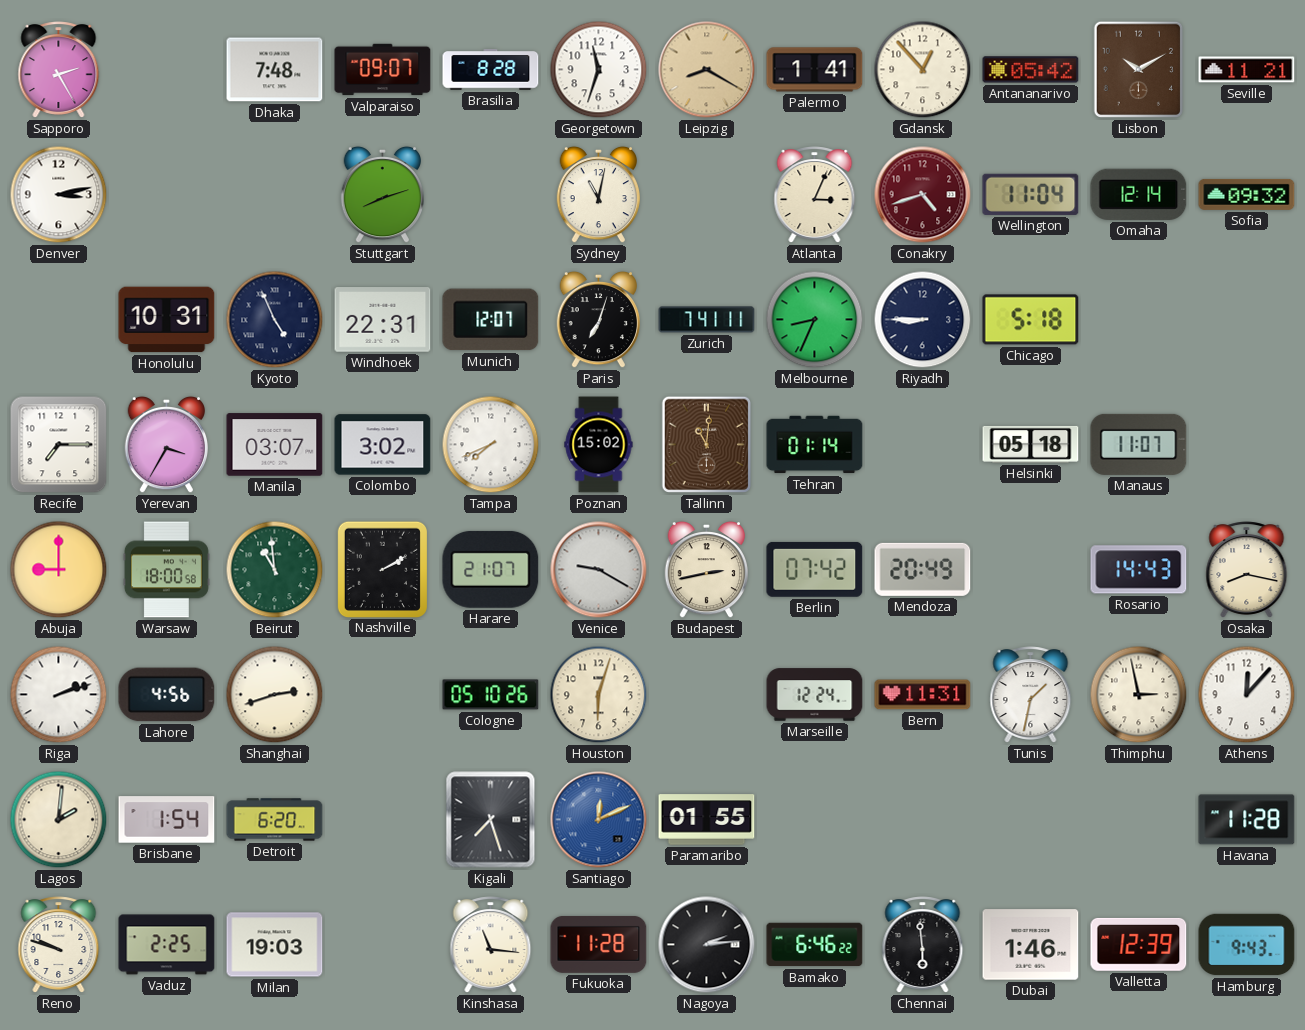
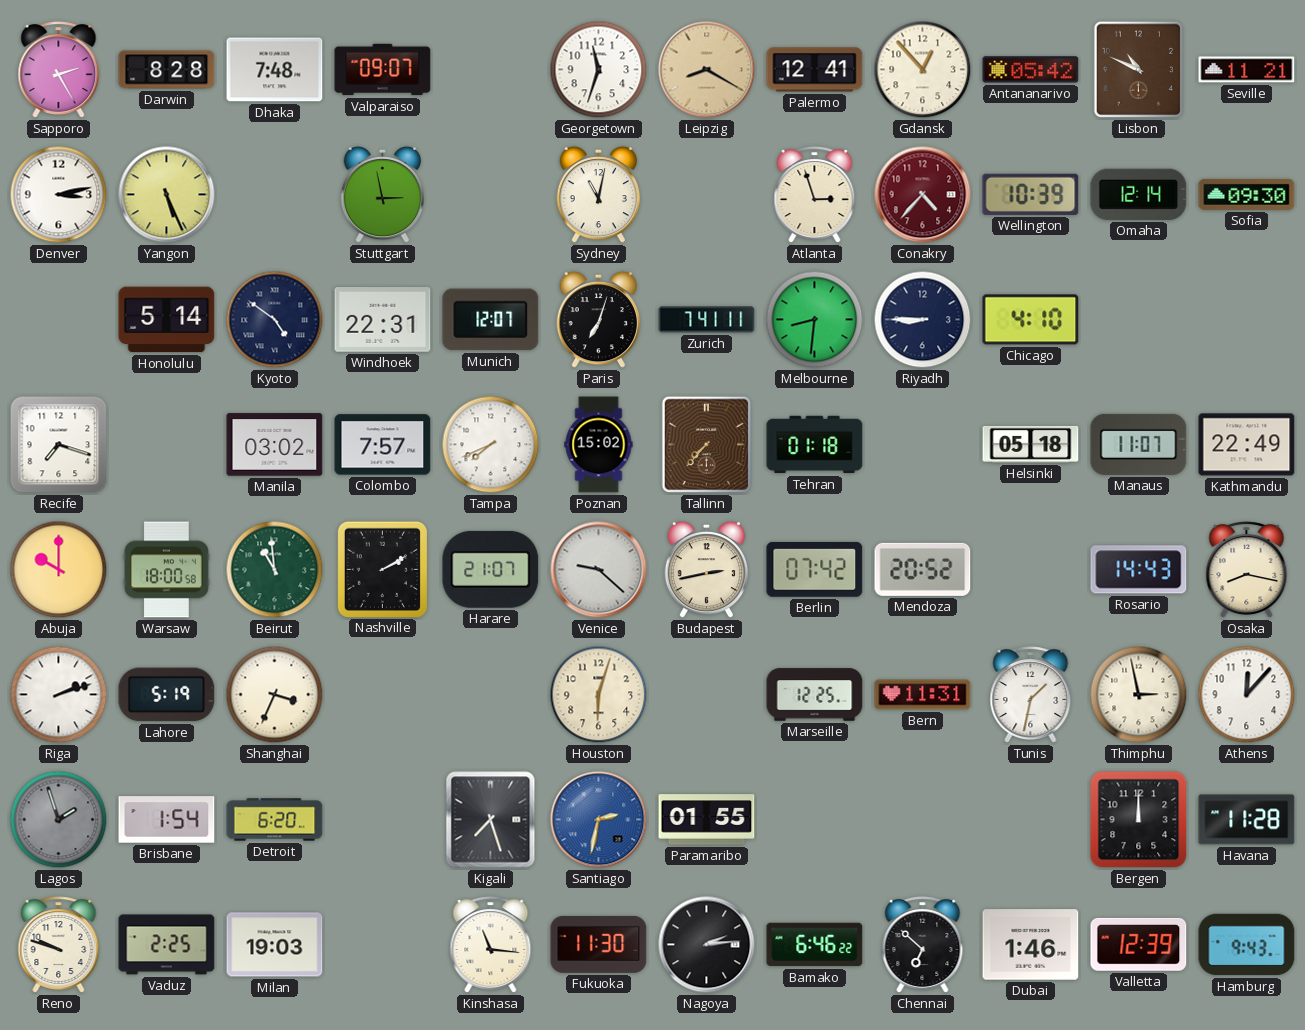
Darwin: none -> 8:28 (167, 70)
Brasilia: 8:28 -> none (491, 70)
Palermo: 1:41 -> 12:41 (815, 70)
Lisbon: 10:10 -> 10:49 (1138, 70)
Yangon: none -> 5:26 (167, 195)
Stuttgart: 8:12 -> 2:58 (382, 195)
Atlanta: 3:04 -> 2:57 (815, 195)
Conakry: 4:42 -> 4:37 (923, 195)
Wellington: 11:04 -> 10:39 (1031, 194)
Sofia: 09:32 -> 09:30 (1247, 194)
Honolulu: 10:31 -> 5:14 (167, 320)
Kyoto: 4:56 -> 4:51 (275, 320)
Melbourne: 8:34 -> 8:31 (815, 320)
Chicago: 5:18 -> 4:10 (1031, 320)
Recife: 7:15 -> 7:18 (59, 445)
Yerevan: 3:35 -> none (166, 445)
Manila: 03:07 -> 03:02 (275, 445)
Colombo: 3:02 -> 7:57 (383, 445)
Tallinn: 11:01 -> 7:37 (706, 445)
Tehran: 01:14 -> 01:18 (815, 445)
Kathmandu: none -> 22:49 (1247, 445)
Abuja: 9:00 -> 10:00 (59, 570)
Venice: 9:20 -> 9:22 (599, 570)
Mendoza: 20:49 -> 20:52 (923, 569)
Lahore: 4:56 -> 5:19 (167, 695)
Shanghai: 2:42 -> 3:34 (275, 695)
Cologne: 05:10 -> none (491, 695)
Marseille: 12:24 -> 12:25 (815, 695)
Lagos: 2:01 -> 1:57 (59, 820)
Lagos dial: cream -> grey (59, 820)
Santiago: 12:11 -> 2:32 (599, 820)
Bergen: none -> 12:00 (1139, 820)
Fukuoka: 11:28 -> 11:30 (599, 944)
Chennai: 5:59 -> 6:52 (923, 945)
